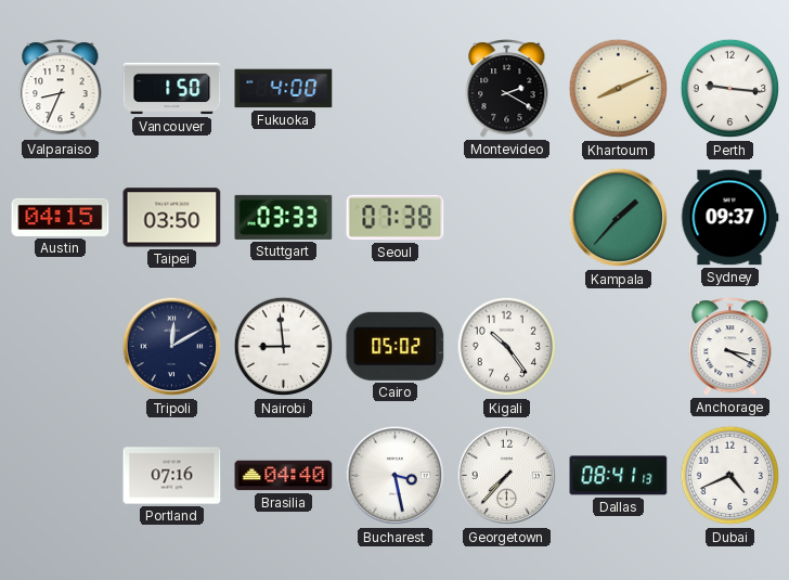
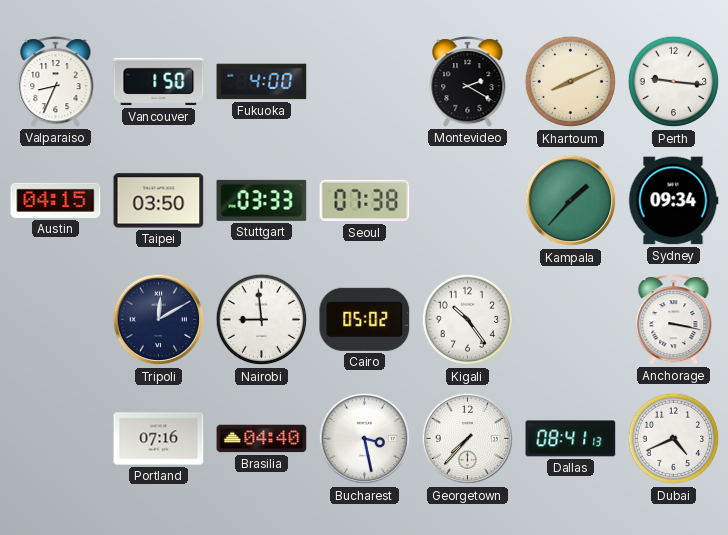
Sydney: 09:37 -> 09:34 (674, 201)
Anchorage: 3:20 -> 3:17 (674, 320)
